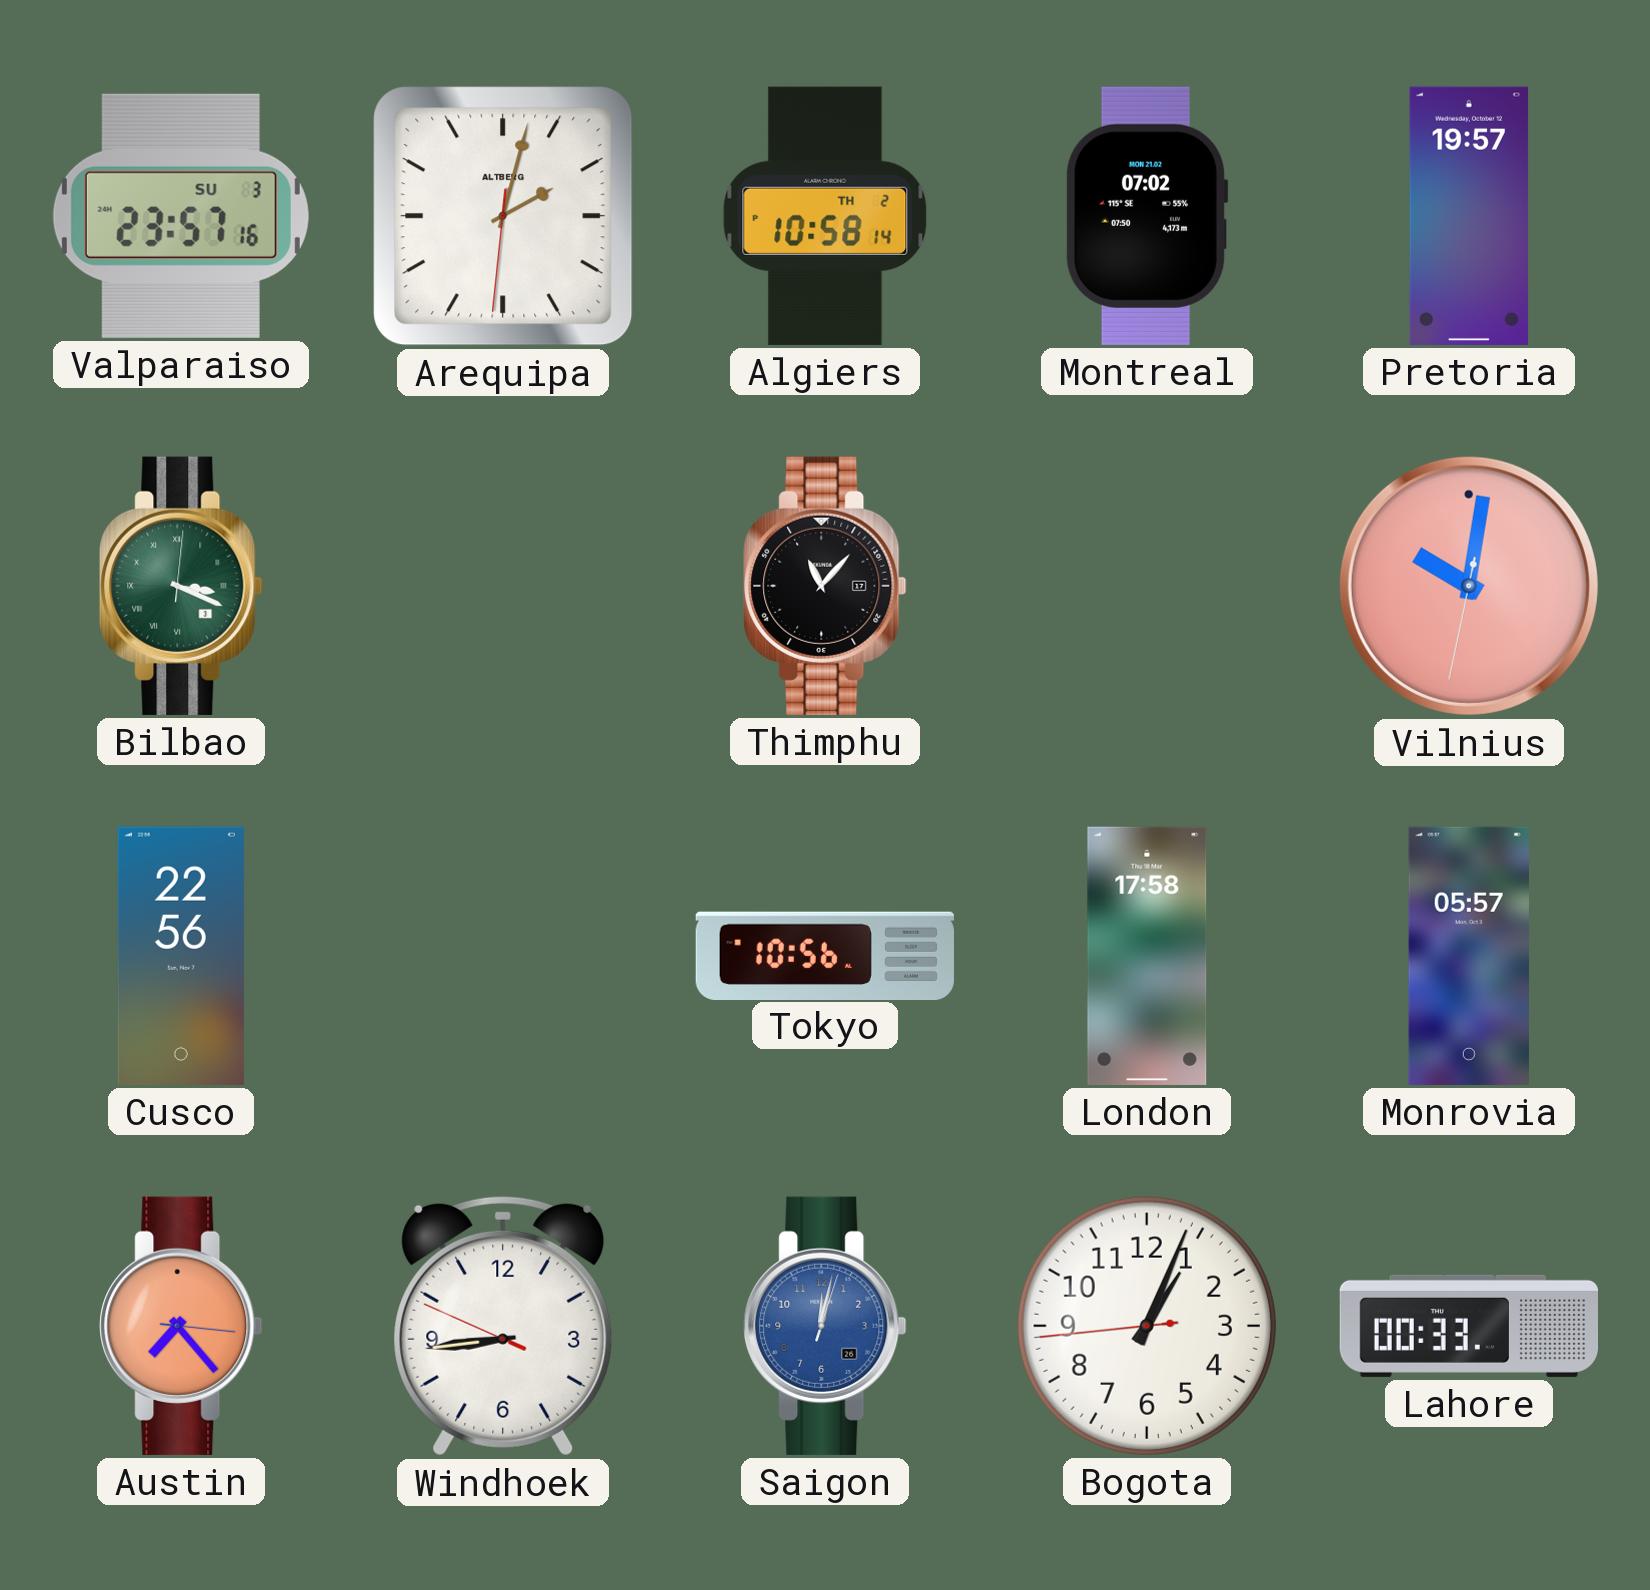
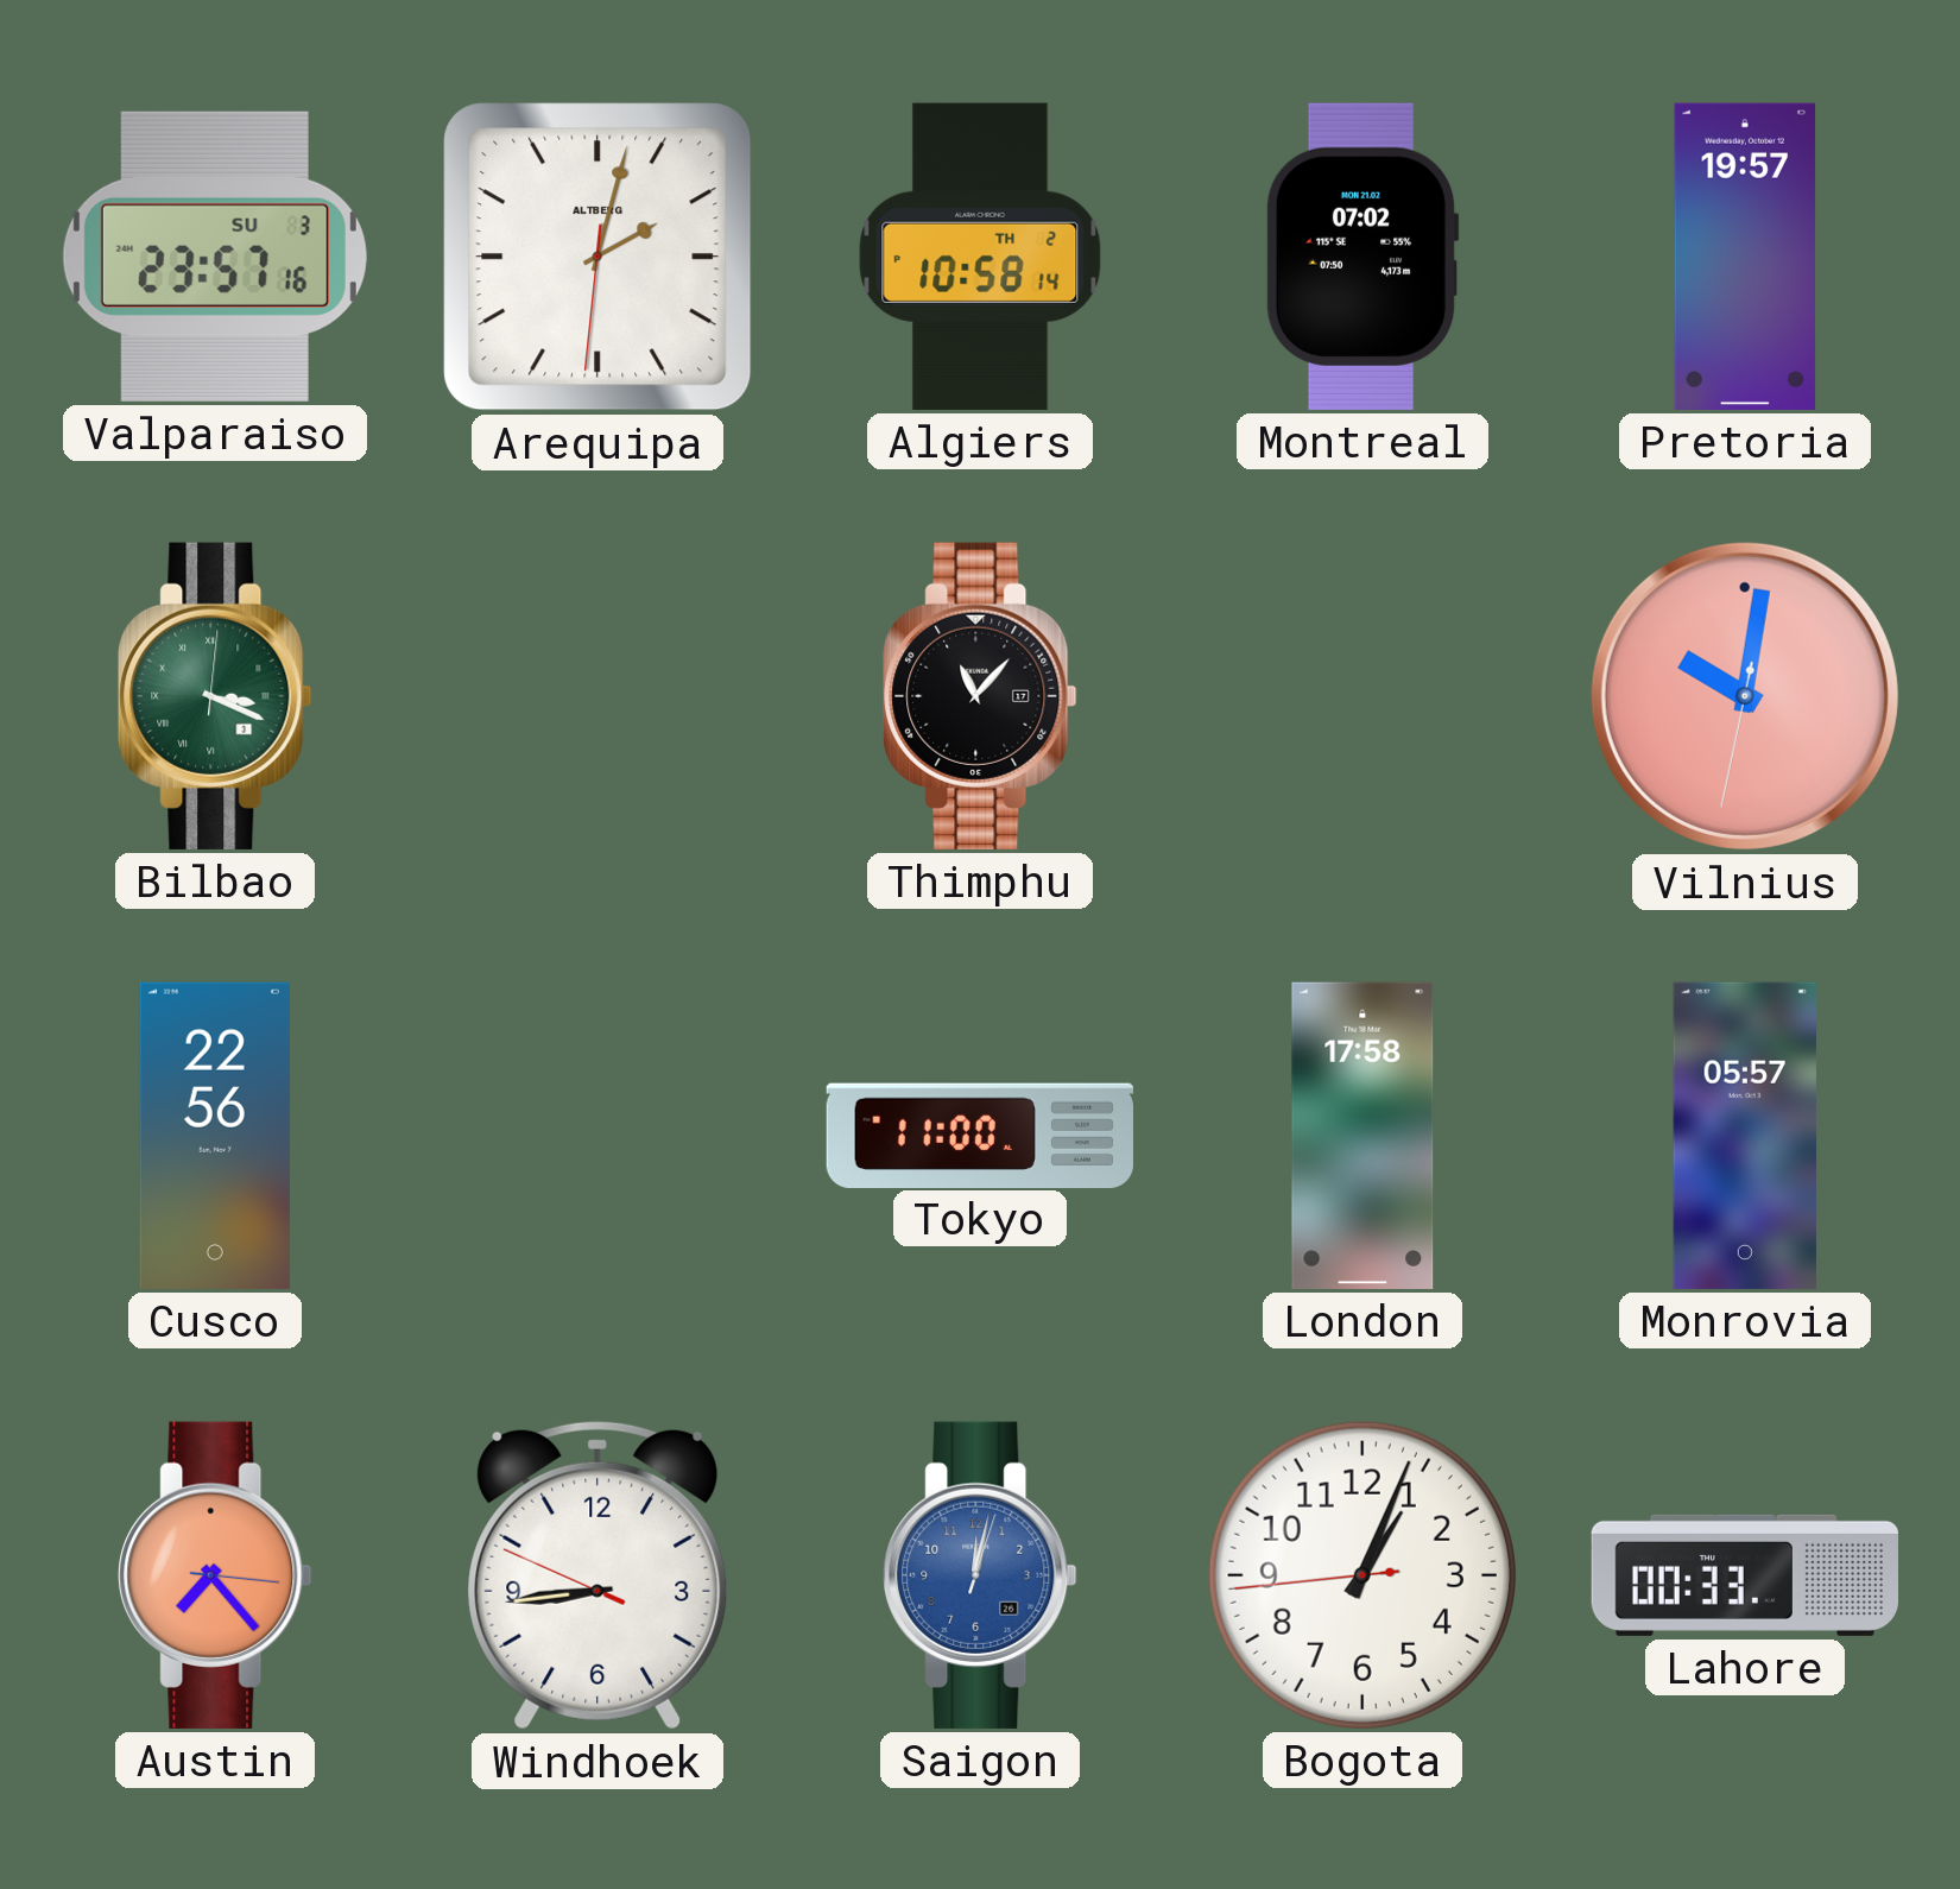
Tokyo: 10:56 -> 11:00 (980, 1135)
